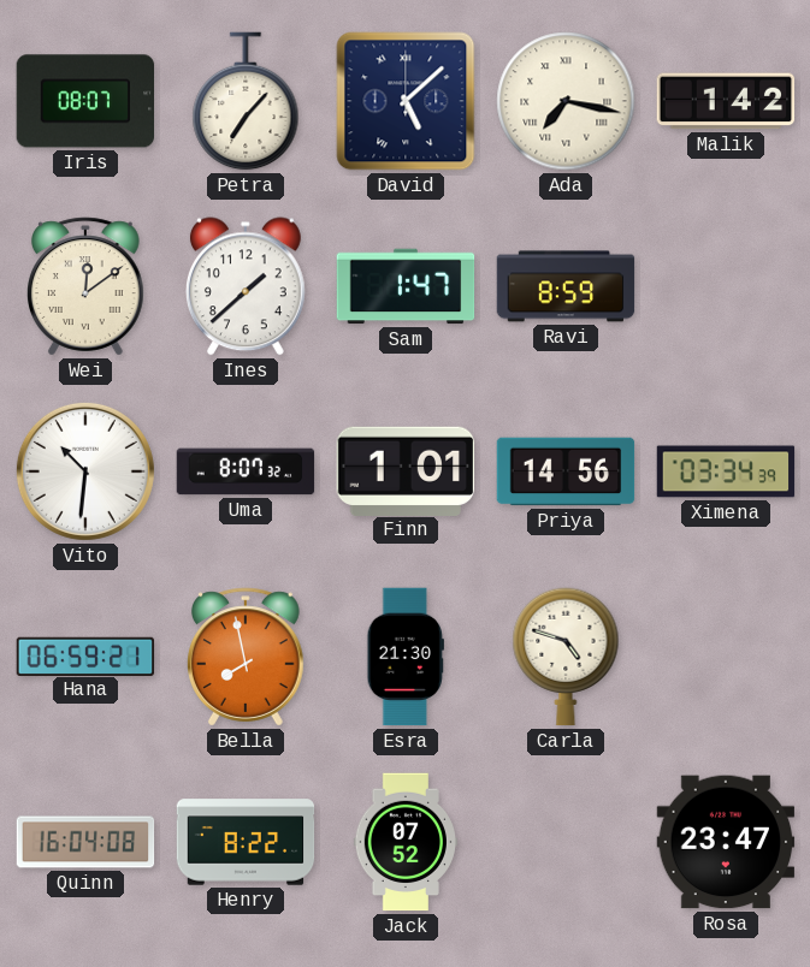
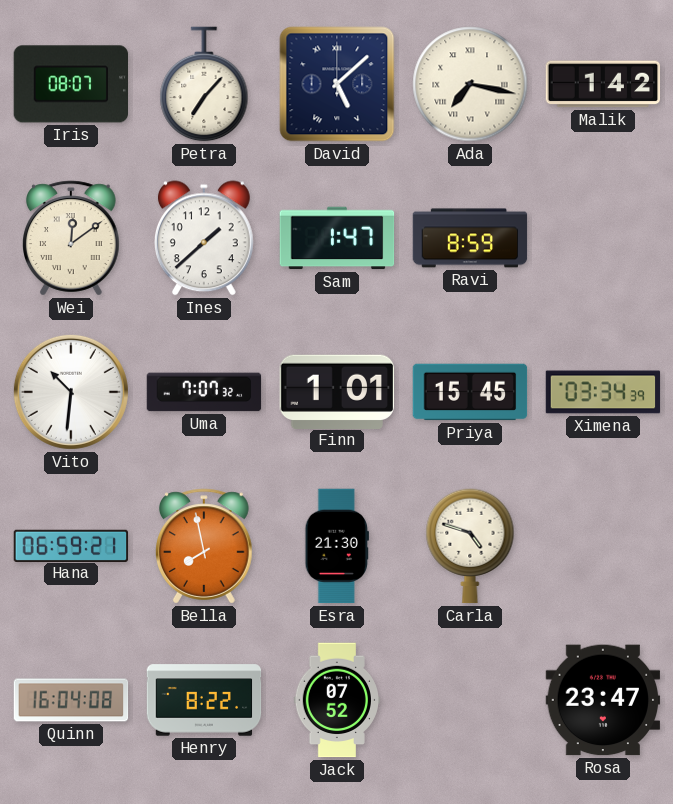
Uma: 8:07 -> 7:07 (204, 392)
Priya: 14:56 -> 15:45 (470, 392)
